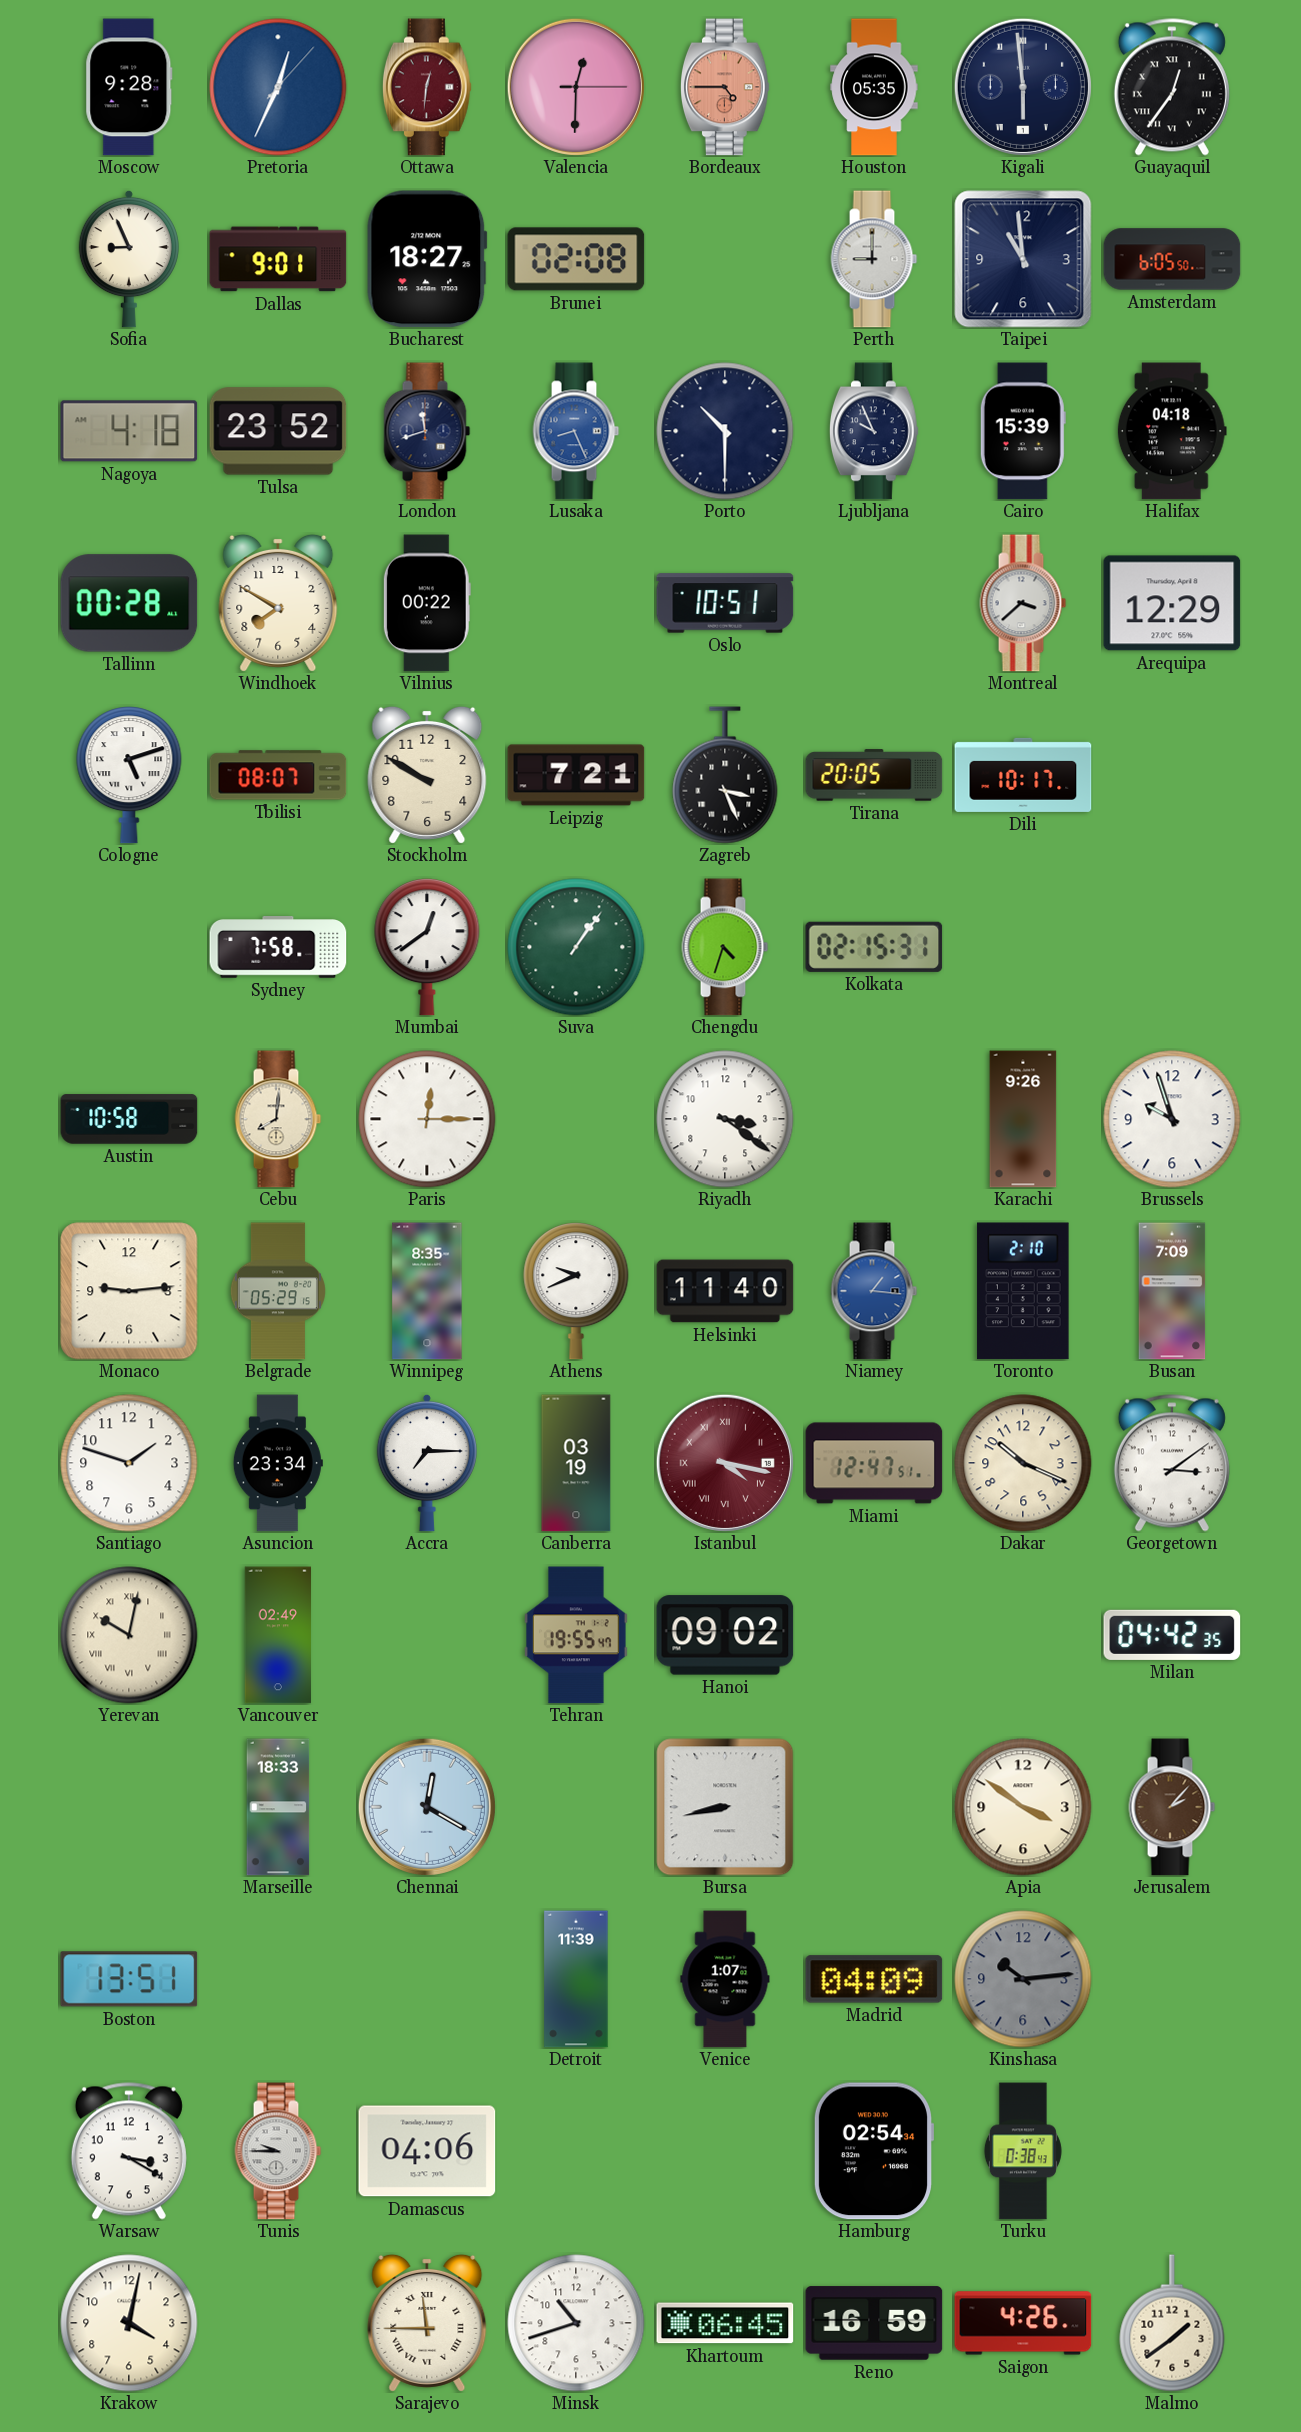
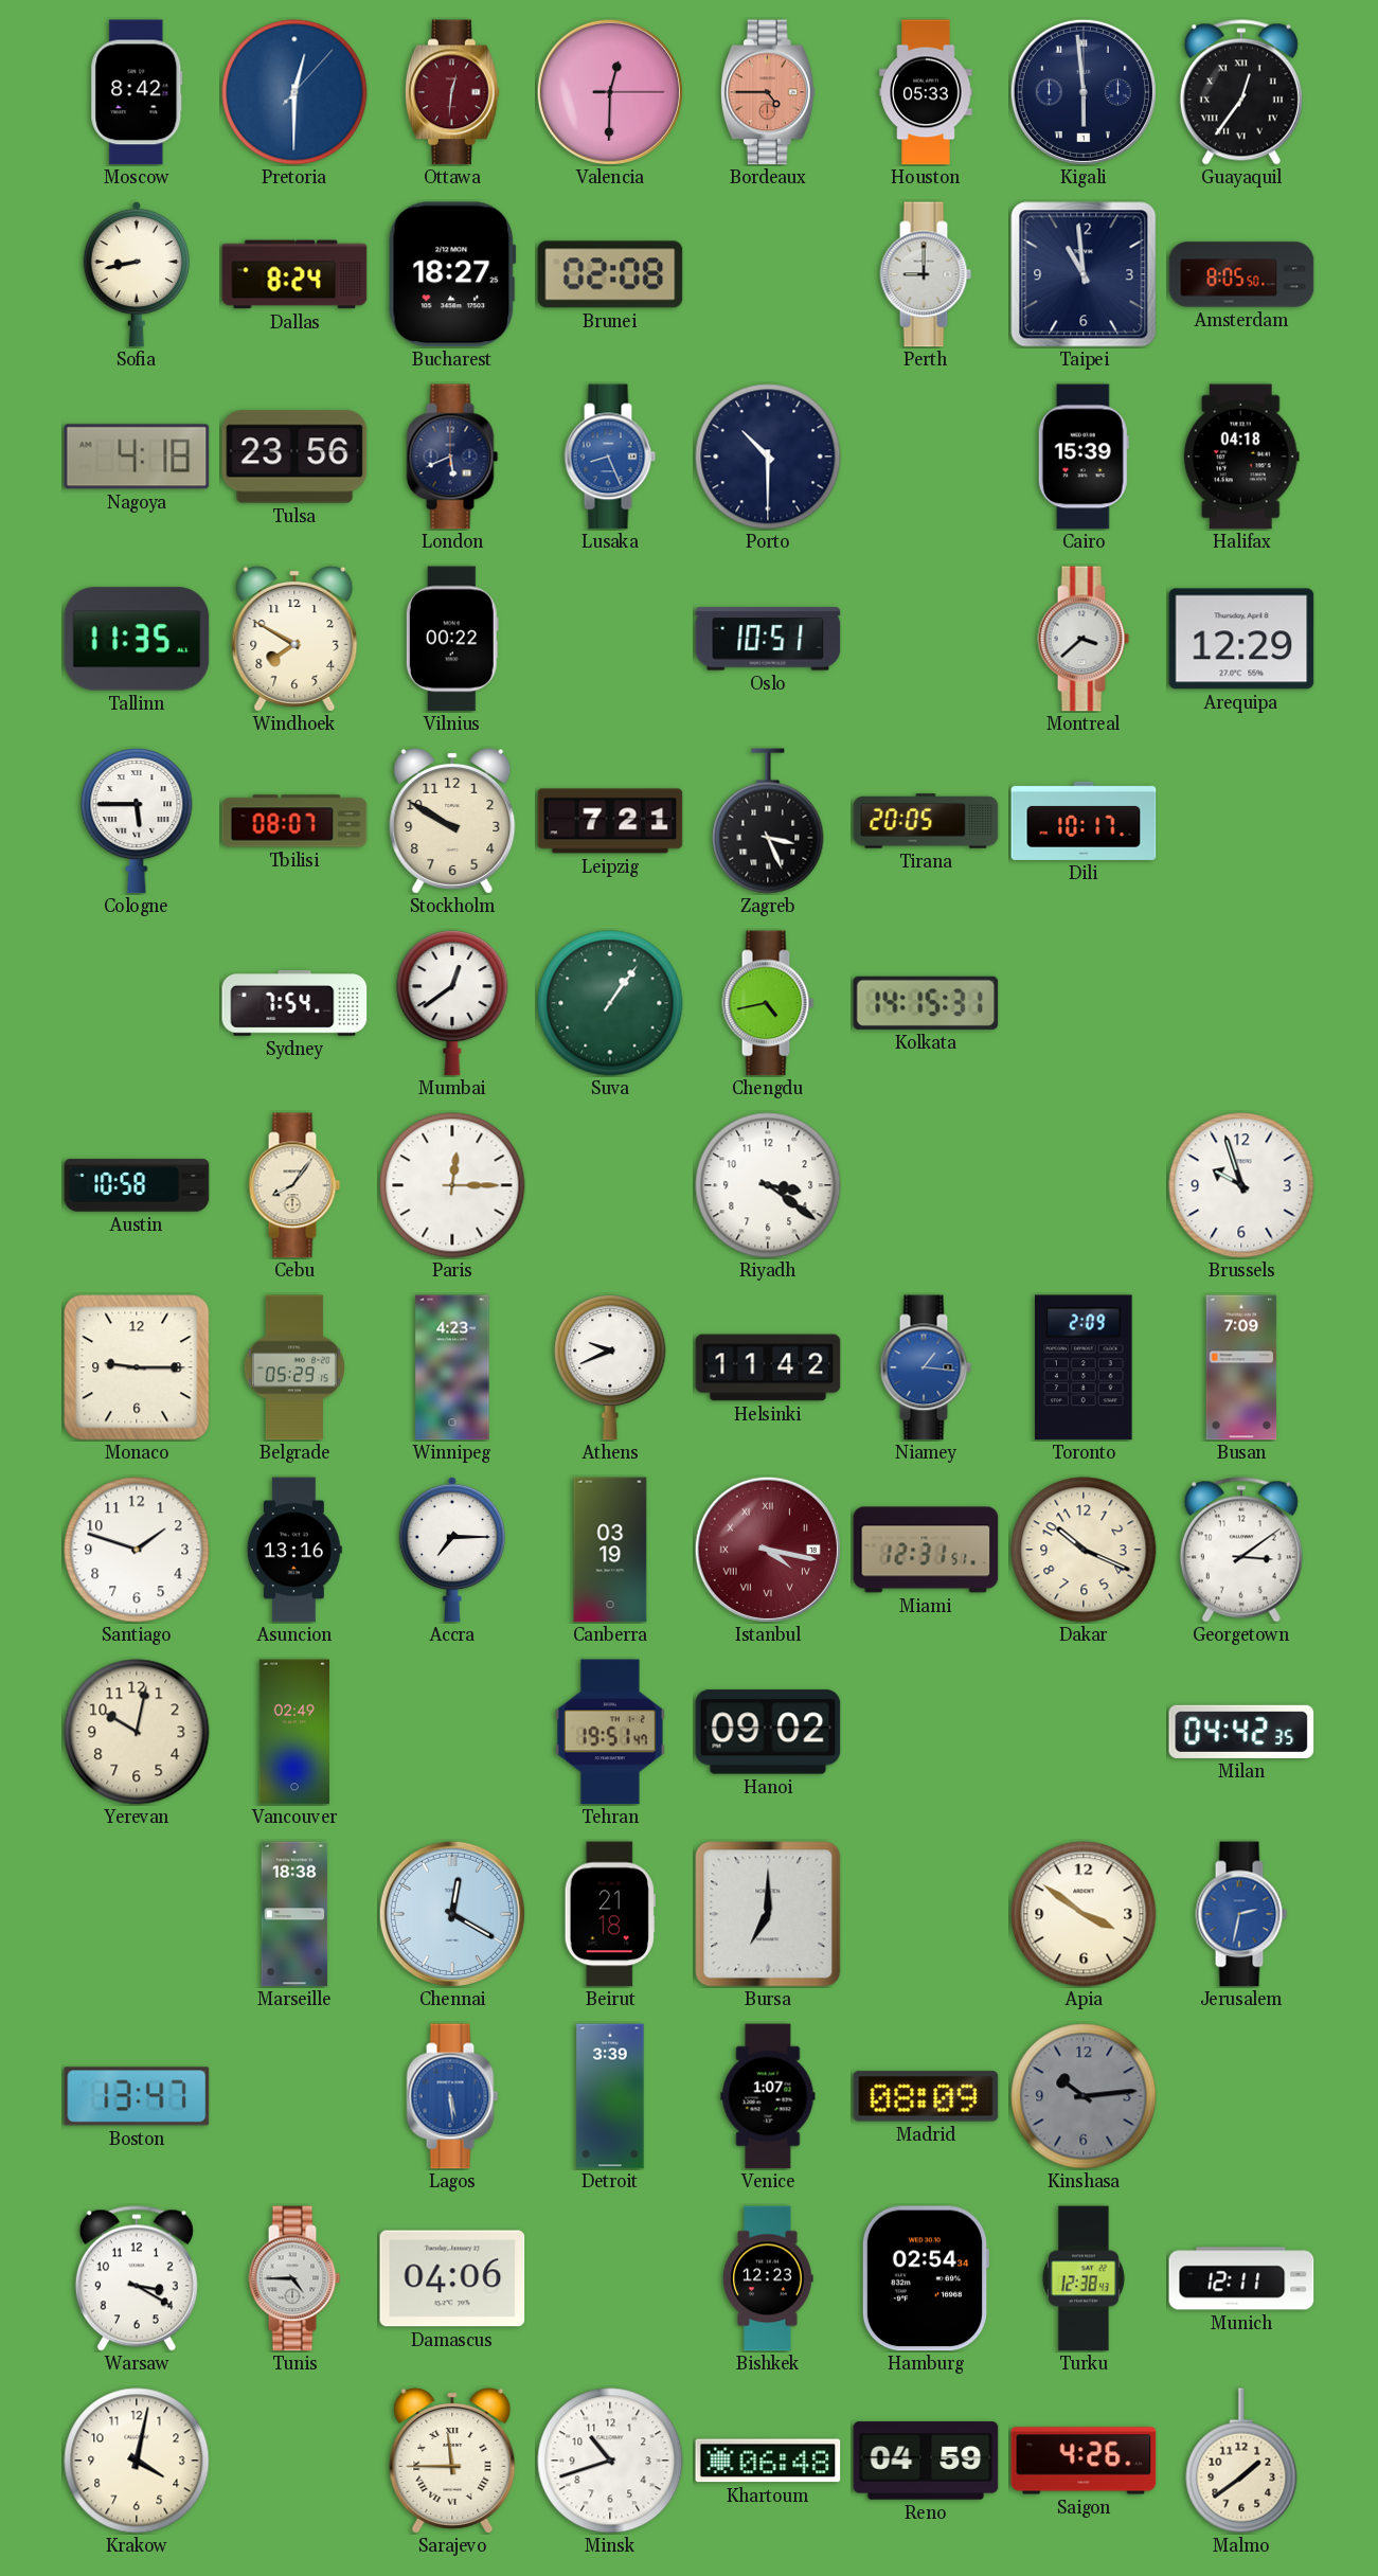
Moscow: 9:28 -> 8:42 (137, 92)
Pretoria: 12:34 -> 12:30 (294, 92)
Houston: 05:35 -> 05:33 (926, 92)
Sofia: 8:56 -> 8:43 (137, 274)
Dallas: 9:01 -> 8:24 (294, 274)
Amsterdam: 6:05 -> 8:05 (1241, 274)
Tulsa: 23:52 -> 23:56 (294, 457)
London: 11:42 -> 5:41 (452, 457)
Ljubljana: 9:56 -> none (874, 431)
Tallinn: 00:28 -> 11:35 (137, 639)
Cologne: 5:12 -> 5:45 (137, 821)
Sydney: 7:58 -> 7:54 (294, 1004)
Chengdu: 4:33 -> 4:43 (768, 1003)
Kolkata: 02:15 -> 14:15 (926, 1003)
Cebu: 8:01 -> 8:06 (294, 1185)
Karachi: 9:26 -> none (1023, 1119)
Monaco: 9:14 -> 9:15 (137, 1367)
Winnipeg: 8:35 -> 4:23 (452, 1367)
Helsinki: 11:40 -> 11:42 (768, 1367)
Toronto: 2:10 -> 2:09 (1084, 1367)
Asuncion: 23:34 -> 13:16 (294, 1550)
Miami: 12:47 -> 12:31 (926, 1550)
Yerevan numerals: Roman -> Arabic (137, 1732)
Tehran: 19:55 -> 19:51 (611, 1732)
Marseille: 18:33 -> 18:38 (294, 1914)
Beirut: none -> 21:18 (610, 1914)
Bursa: 8:43 -> 7:00 (768, 1914)
Jerusalem: 2:07 -> 2:32 (1241, 1914)
Jerusalem dial: brown -> blue (1241, 1914)
Boston: 13:51 -> 13:47 (137, 2096)
Lagos: none -> 5:29 (452, 2096)
Detroit: 11:39 -> 3:39 (610, 2096)
Madrid: 04:09 -> 08:09 (926, 2096)
Tunis: 9:45 -> 4:45 (294, 2278)
Bishkek: none -> 12:23 (768, 2278)
Turku: 0:38 -> 12:38 (1084, 2278)
Munich: none -> 12:11 (1241, 2278)
Khartoum: 06:45 -> 06:48 (768, 2461)
Reno: 16:59 -> 04:59 (926, 2461)
